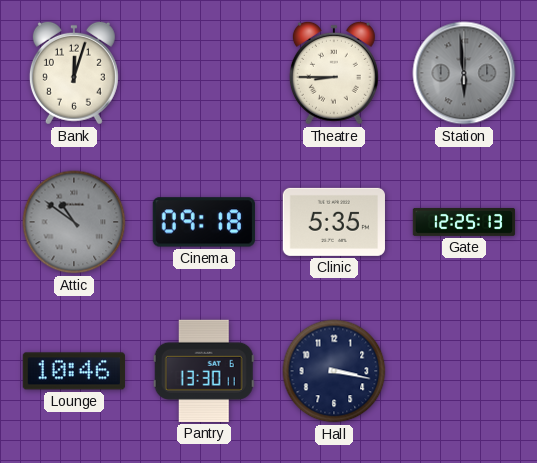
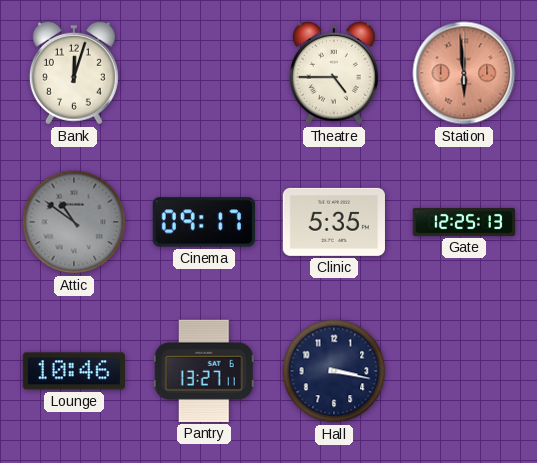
Theatre: 8:45 -> 4:45 (334, 73)
Station dial: grey -> salmon (464, 73)
Cinema: 09:18 -> 09:17 (204, 222)
Pantry: 13:30 -> 13:27 (204, 371)
